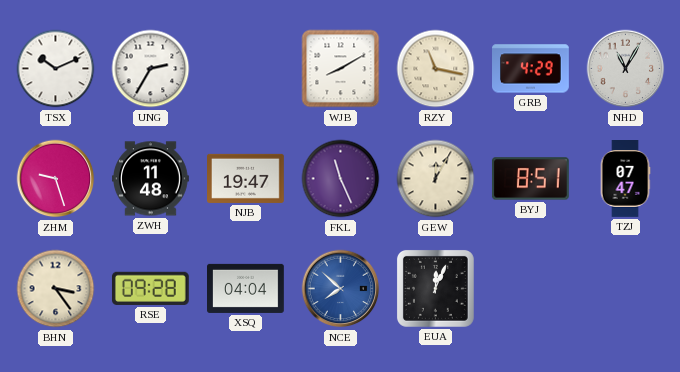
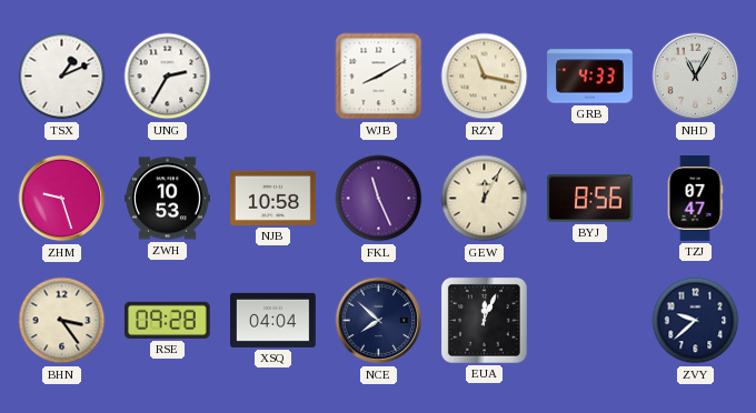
TSX: 10:11 -> 1:11 (62, 77)
GRB: 4:29 -> 4:33 (590, 77)
ZWH: 11:48 -> 10:53 (168, 199)
NJB: 19:47 -> 10:58 (273, 198)
BYJ: 8:51 -> 8:56 (590, 199)
NCE dial: blue -> navy (379, 321)
ZVY: none -> 9:38 (696, 321)
